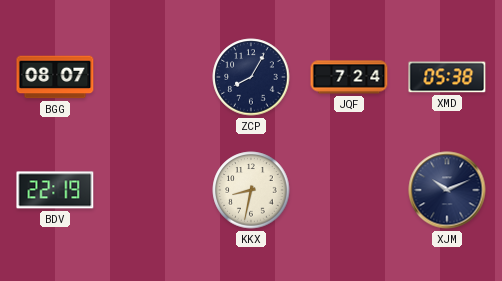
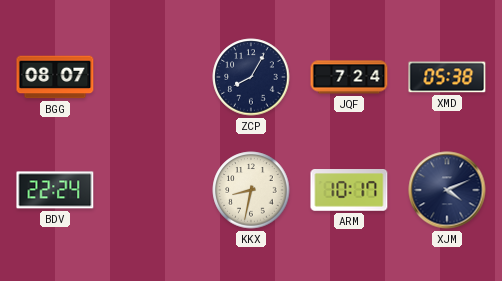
BDV: 22:19 -> 22:24 (55, 190)
ARM: none -> 10:17 (349, 190)
XJM: 10:11 -> 4:11 (447, 190)
